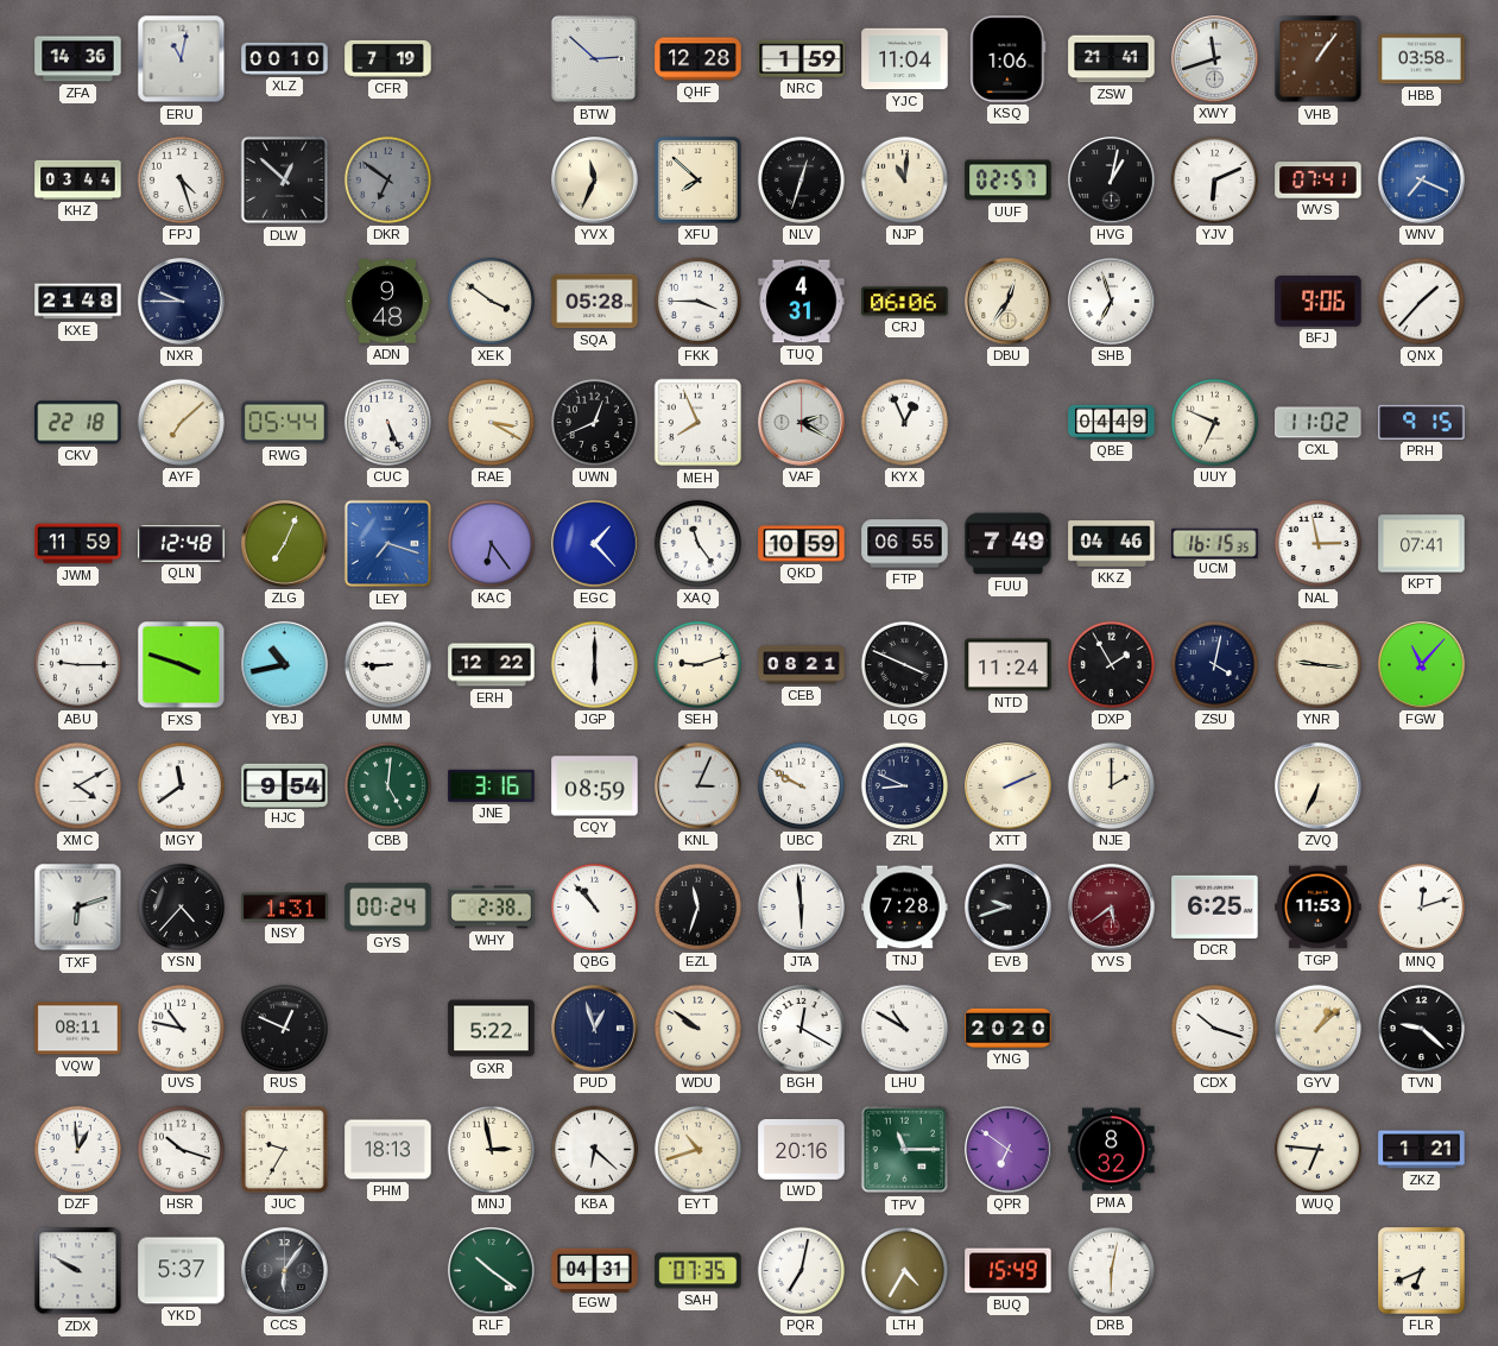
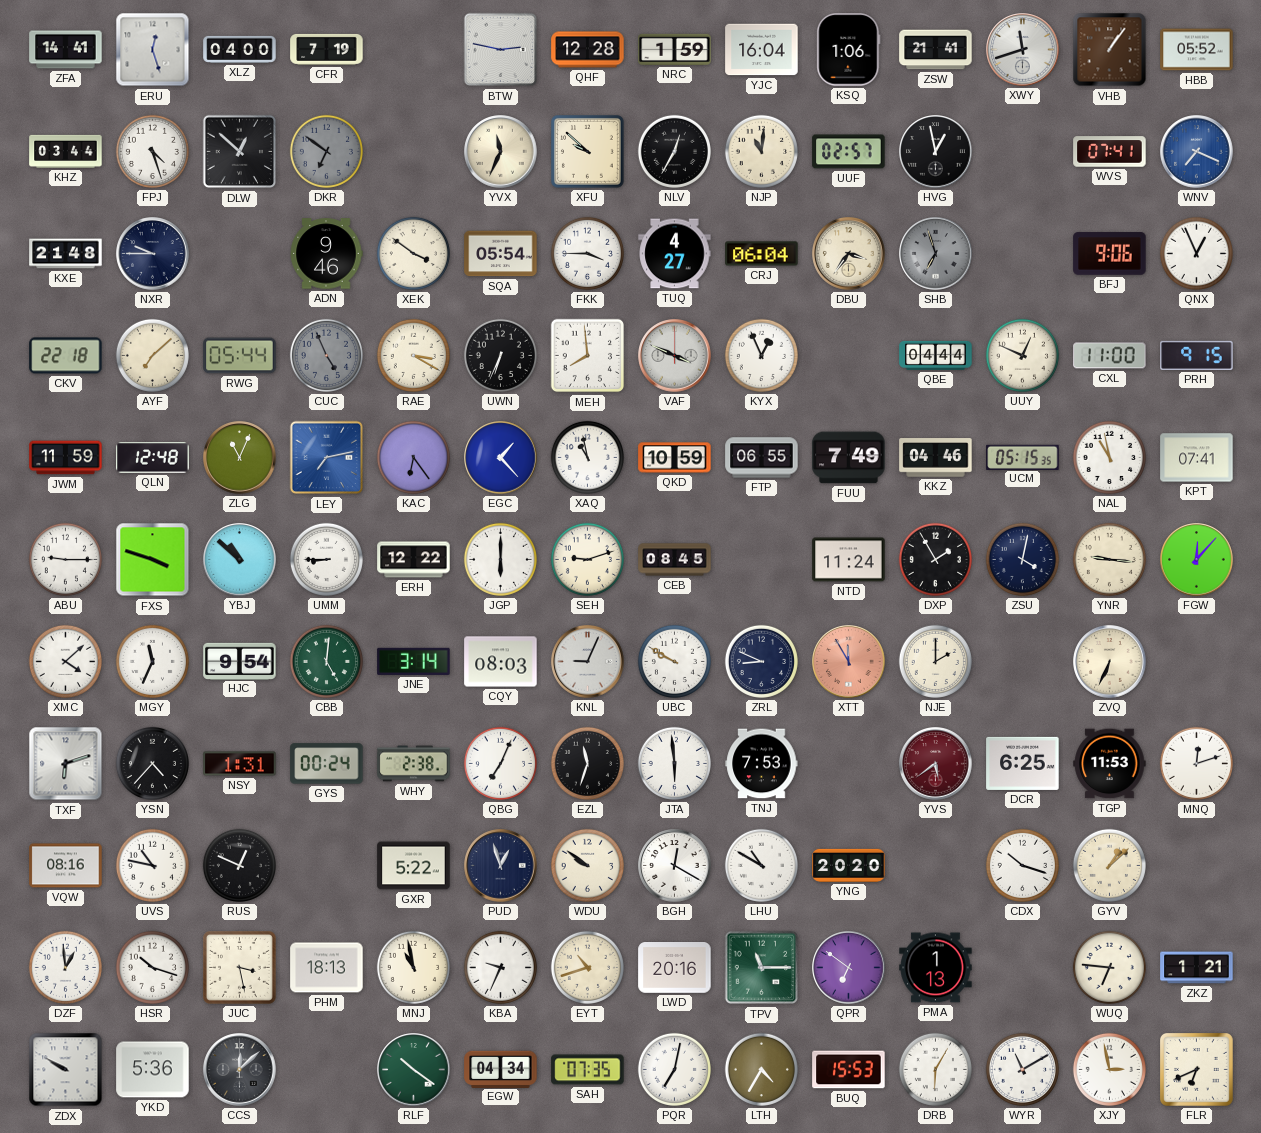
ZFA: 14:36 -> 14:41 (66, 50)
ERU: 11:02 -> 12:27 (153, 50)
XLZ: 00:10 -> 04:00 (240, 49)
BTW: 2:52 -> 2:47 (501, 50)
YJC: 11:04 -> 16:04 (762, 50)
HBB: 03:58 -> 05:52 (1197, 50)
XFU: 7:52 -> 9:52 (588, 152)
NLV: 12:33 -> 12:35 (674, 151)
HVG: 1:02 -> 12:58 (936, 152)
YJV: 6:11 -> none (1214, 179)
ADN: 9:48 -> 9:46 (326, 254)
SQA: 05:28 -> 05:54 (501, 254)
TUQ: 4:31 -> 4:27 (675, 254)
CRJ: 06:06 -> 06:04 (762, 254)
DBU: 12:36 -> 3:36 (849, 254)
SHB dial: white -> grey (936, 254)
QNX: 1:37 -> 12:56 (1196, 253)
CUC: 5:26 -> 4:56 (326, 355)
CUC dial: white -> grey (326, 355)
UWN: 12:41 -> 6:34 (500, 355)
MEH: 7:56 -> 7:59 (588, 356)
VAF: 2:20 -> 3:49 (675, 356)
QBE: 04:49 -> 04:44 (936, 355)
UUY: 6:49 -> 12:49 (1022, 355)
CXL: 11:02 -> 11:00 (1110, 356)
ZLG: 7:04 -> 11:04 (240, 458)
LEY: 7:18 -> 7:13 (327, 458)
XAQ: 11:24 -> 10:58 (587, 457)
UCM: 16:15 -> 05:15 (1023, 457)
NAL: 2:58 -> 10:58 (1109, 457)
YBJ: 10:43 -> 10:52 (240, 560)
CEB: 08:21 -> 08:45 (675, 560)
LQG: 3:49 -> none (904, 664)
FGW: 11:07 -> 12:07 (1197, 560)
XMC: 4:10 -> 4:08 (65, 661)
MGY: 11:39 -> 11:34 (152, 661)
JNE: 3:16 -> 3:14 (414, 661)
CQY: 08:59 -> 08:03 (501, 662)
KNL: 3:04 -> 9:04 (588, 662)
XTT: 2:11 -> 11:55 (849, 662)
XTT dial: cream -> salmon (849, 662)
QBG: 10:53 -> 7:04 (500, 763)
TNJ: 7:28 -> 7:53 (762, 764)
EVB: 9:42 -> none (1009, 908)
VQW: 08:11 -> 08:16 (66, 866)
TVN: 9:22 -> none (1421, 1028)
JUC: 9:35 -> 3:28 (240, 968)
MNJ: 2:58 -> 10:58 (413, 967)
KBA: 6:22 -> 9:34 (500, 967)
PMA: 8:32 -> 1:13 (936, 968)
YKD: 5:37 -> 5:36 (153, 1070)
CCS: 6:06 -> 12:08 (240, 1070)
EGW: 04:31 -> 04:34 (501, 1069)
BUQ: 15:49 -> 15:53 (849, 1070)
DRB: 6:02 -> 6:05 (935, 1069)
WYR: none -> 11:10 (1022, 1069)
XJY: none -> 2:58 (1109, 1069)
